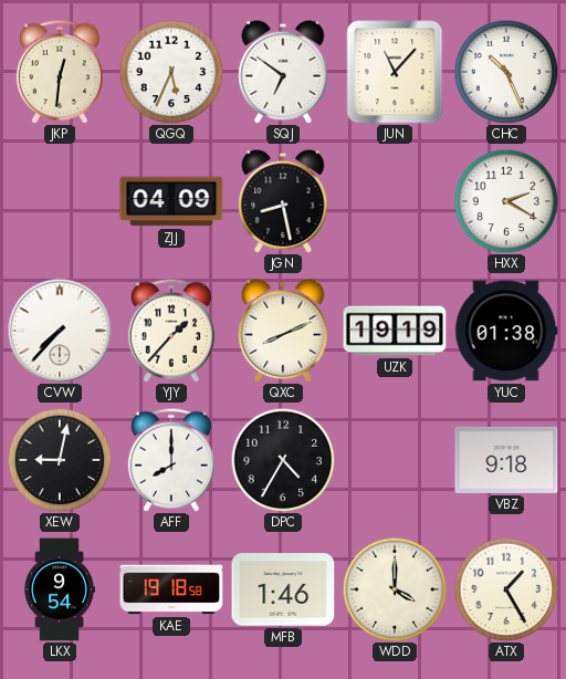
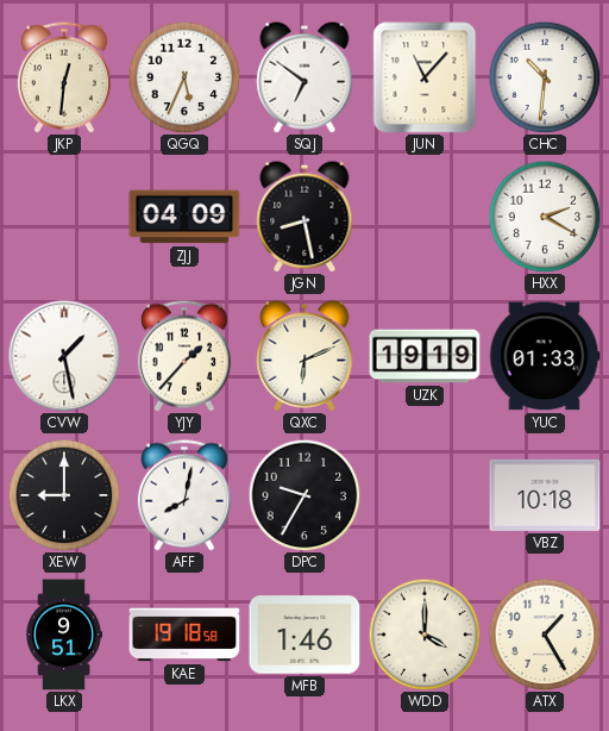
CHC: 10:26 -> 10:31 (545, 77)
CVW: 7:37 -> 1:28 (64, 356)
QXC: 8:11 -> 6:11 (304, 356)
YUC: 01:38 -> 01:33 (545, 356)
XEW: 9:02 -> 9:00 (64, 495)
AFF: 8:00 -> 8:02 (184, 495)
DPC: 4:35 -> 9:35 (304, 495)
VBZ: 9:18 -> 10:18 (545, 495)
LKX: 9:54 -> 9:51 (63, 635)
